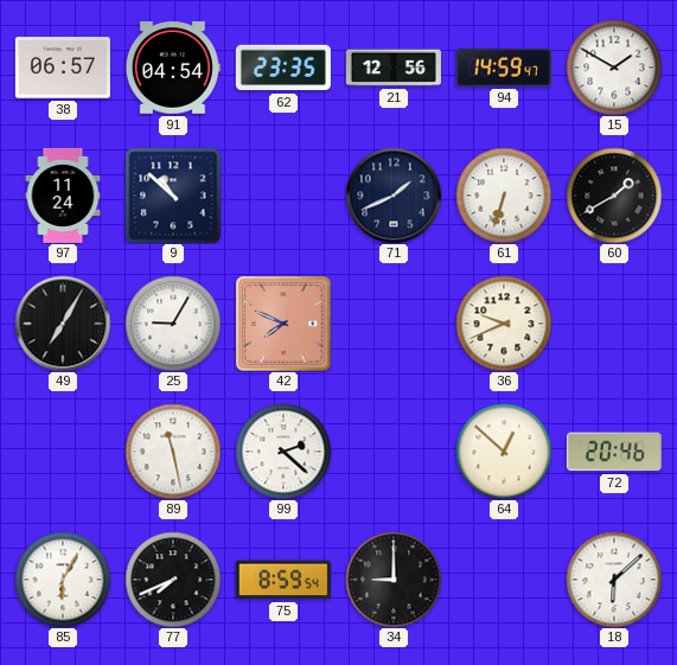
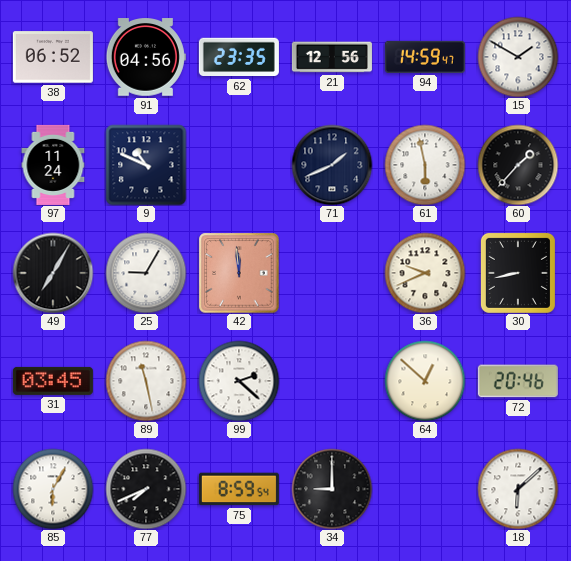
38: 06:57 -> 06:52 (53, 57)
91: 04:54 -> 04:56 (146, 57)
9: 10:52 -> 10:49 (146, 165)
61: 6:33 -> 5:58 (425, 165)
60: 1:40 -> 1:37 (518, 165)
42: 7:49 -> 11:59 (239, 273)
30: none -> 8:43 (518, 273)
31: none -> 03:45 (53, 381)
